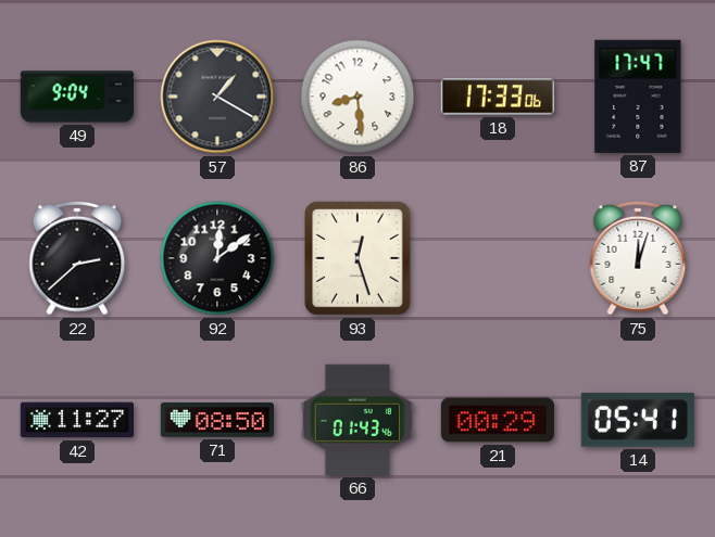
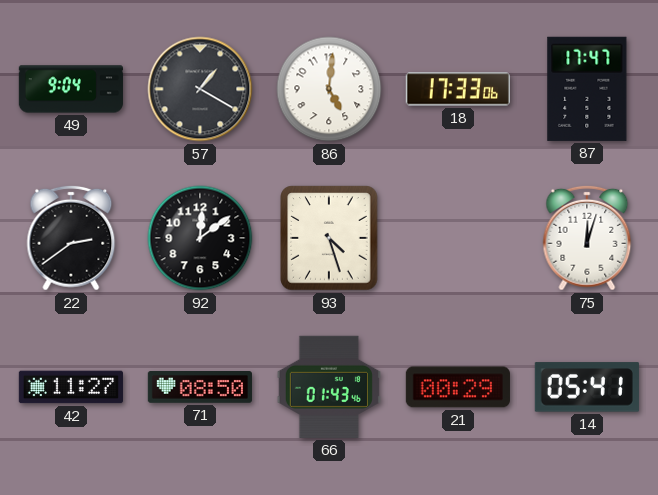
86: 8:29 -> 5:01 (329, 89)
22: 2:38 -> 2:39 (71, 238)
93: 12:27 -> 4:27 (329, 238)
